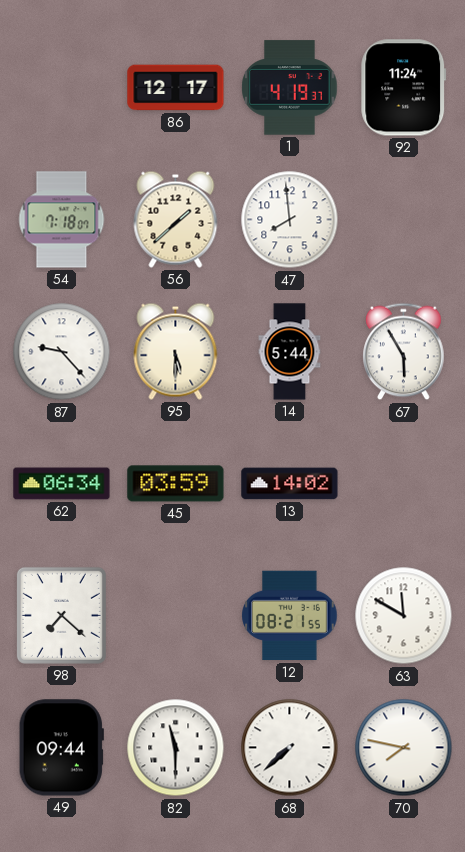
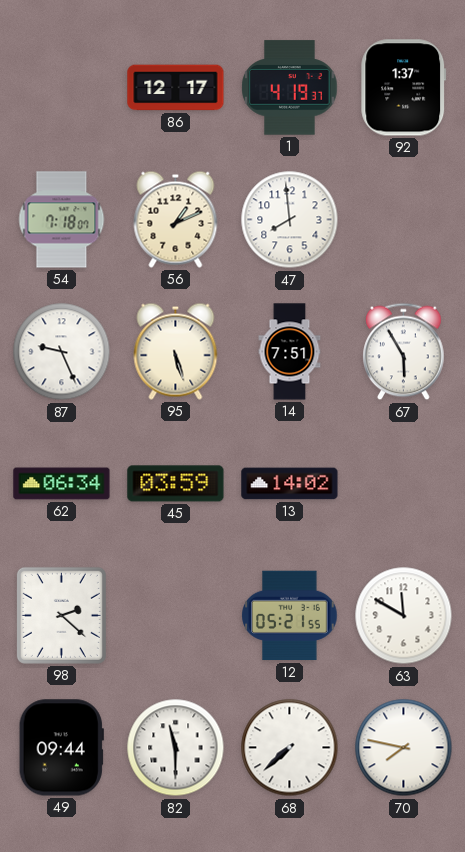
92: 11:24 -> 1:37 (404, 88)
56: 1:38 -> 1:11 (176, 219)
87: 9:23 -> 9:26 (62, 352)
95: 5:30 -> 5:27 (176, 351)
14: 5:44 -> 7:51 (290, 352)
98: 7:22 -> 2:22 (61, 615)
12: 08:21 -> 05:21 (290, 616)
